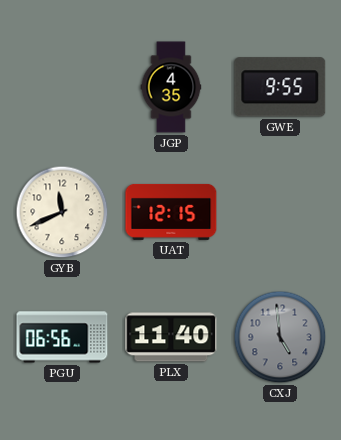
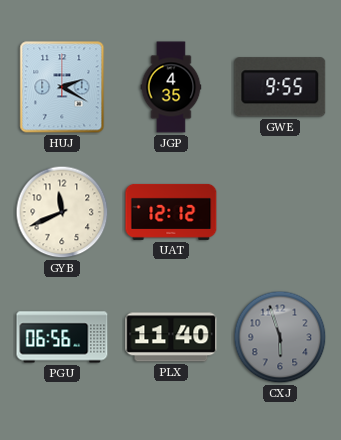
HUJ: none -> 2:20 (62, 87)
UAT: 12:15 -> 12:12 (171, 212)
CXJ: 4:59 -> 5:57 (280, 337)
